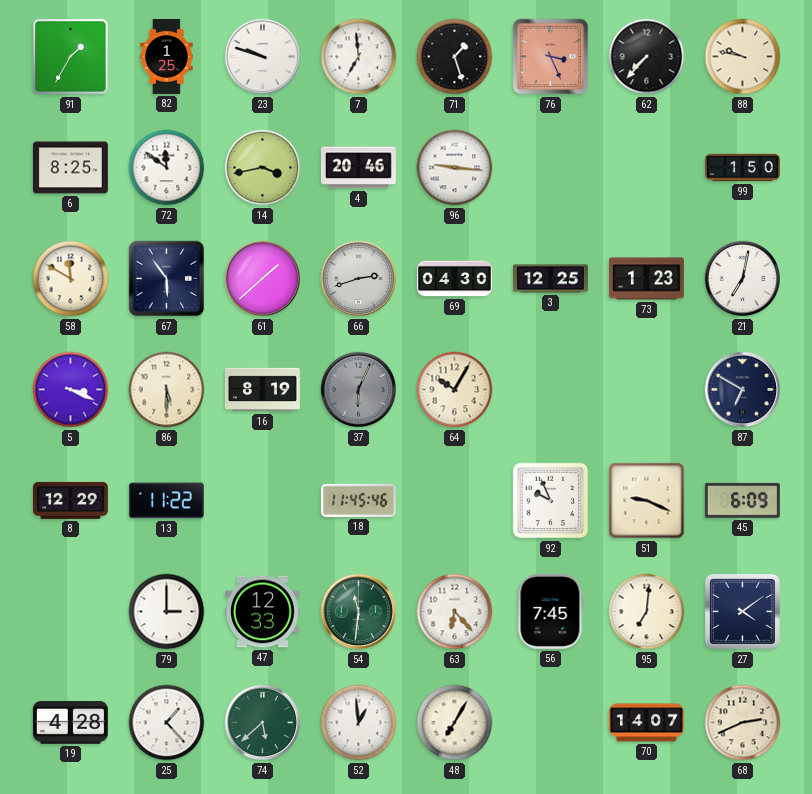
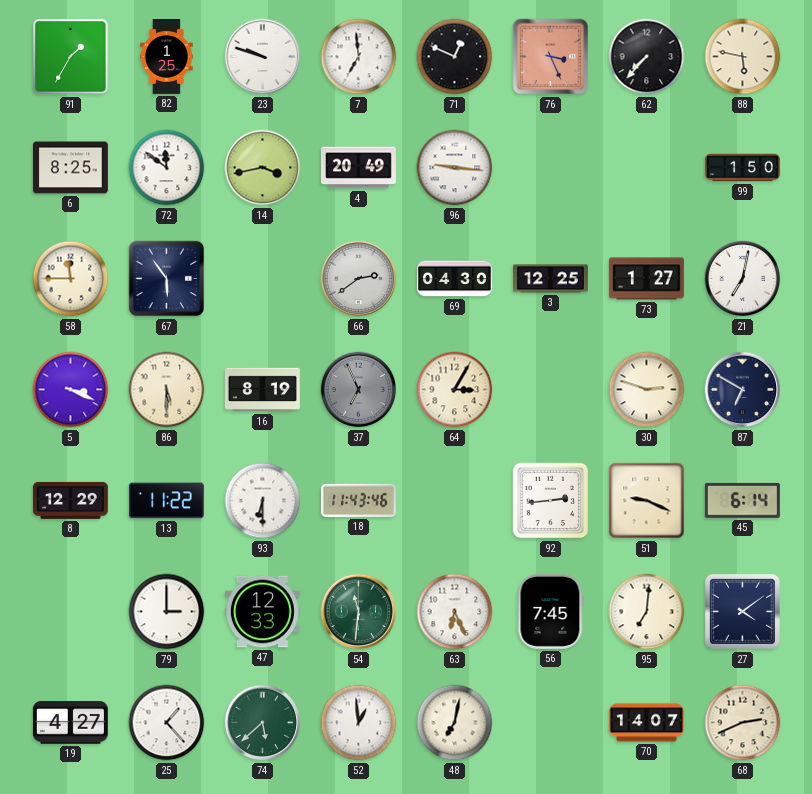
71: 1:27 -> 12:49 (455, 57)
88: 9:47 -> 5:47 (743, 57)
4: 20:46 -> 20:49 (358, 168)
58: 11:50 -> 11:45 (71, 279)
61: 1:38 -> none (263, 279)
66: 2:42 -> 2:39 (359, 279)
73: 1:23 -> 1:27 (646, 279)
37: 6:04 -> 6:56 (359, 390)
64: 10:05 -> 3:05 (455, 390)
30: none -> 2:48 (647, 390)
93: none -> 6:30 (263, 501)
18: 11:45 -> 11:43 (358, 500)
92: 9:56 -> 2:44 (551, 501)
45: 6:09 -> 6:14 (742, 500)
63: 6:23 -> 6:26 (455, 612)
19: 4:28 -> 4:27 (70, 723)
48: 7:05 -> 7:02 (455, 723)
